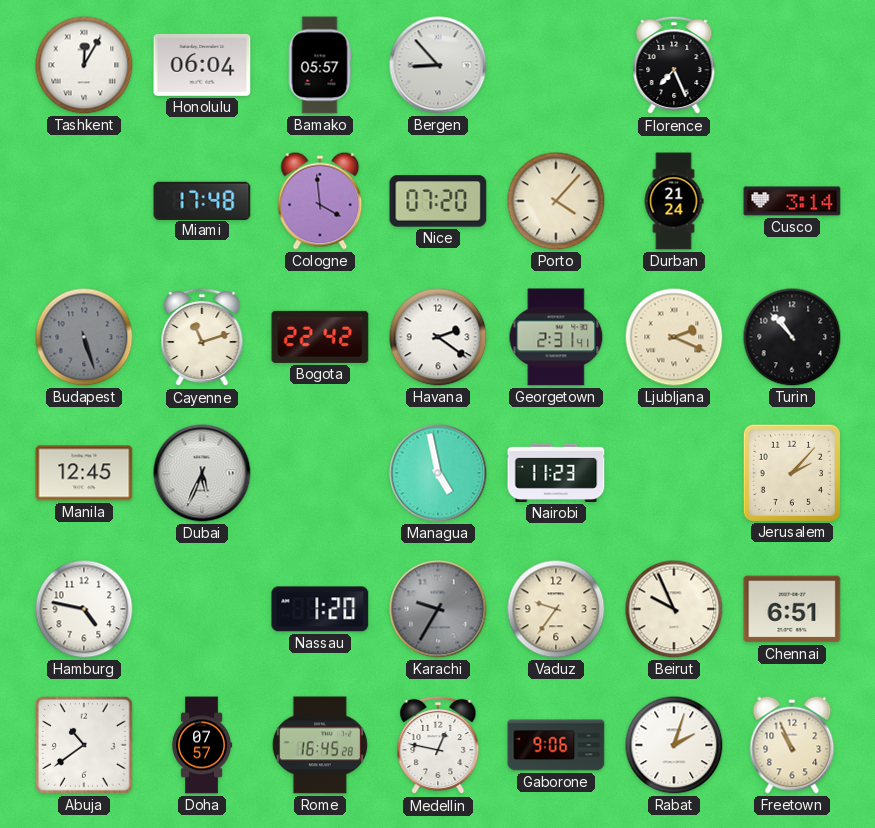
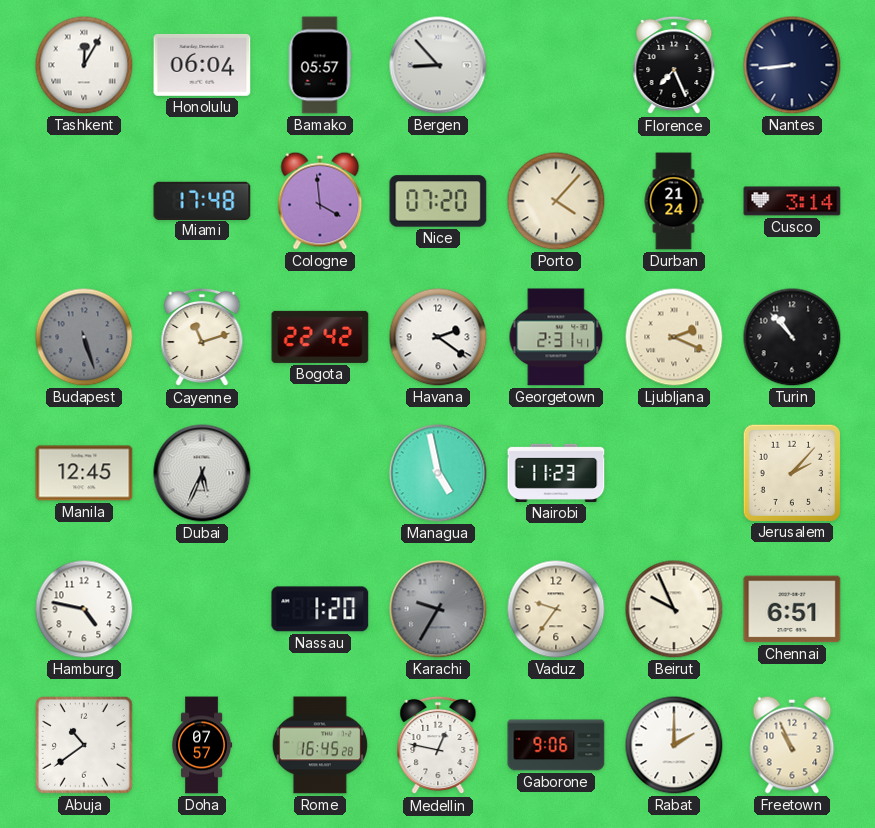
Nantes: none -> 8:44 (792, 65)
Rabat: 2:03 -> 2:00 (674, 745)
